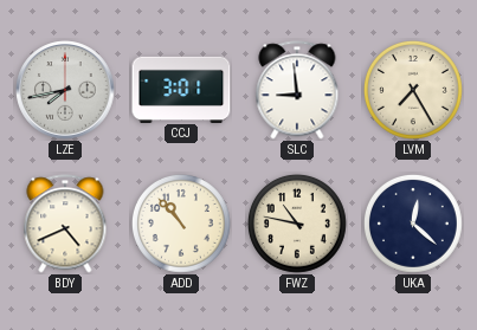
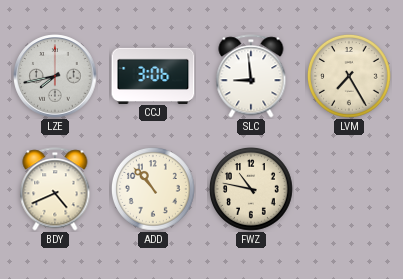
CCJ: 3:01 -> 3:06 (153, 75)
UKA: 12:22 -> none (414, 225)
